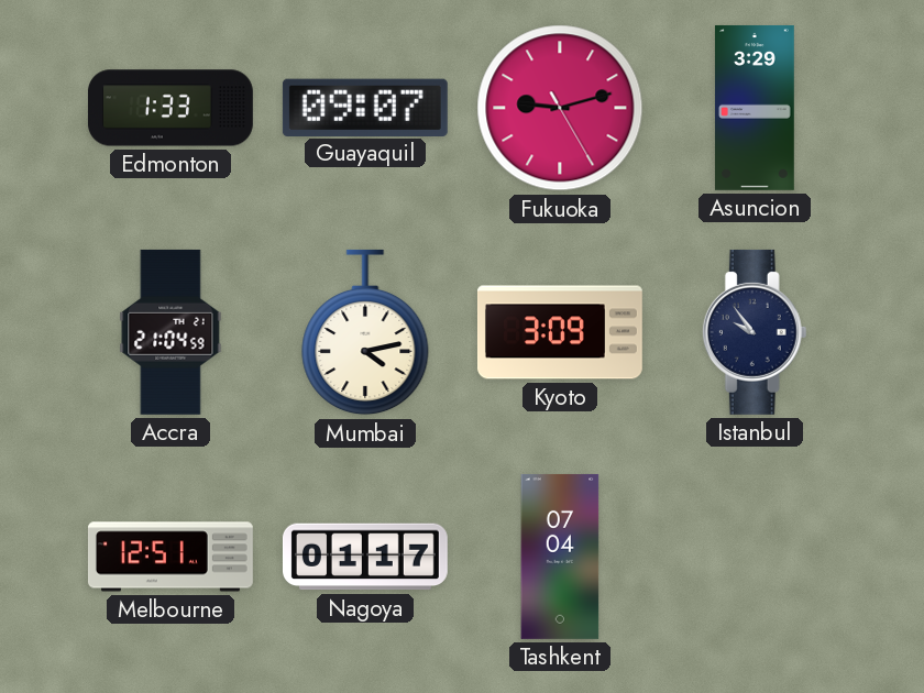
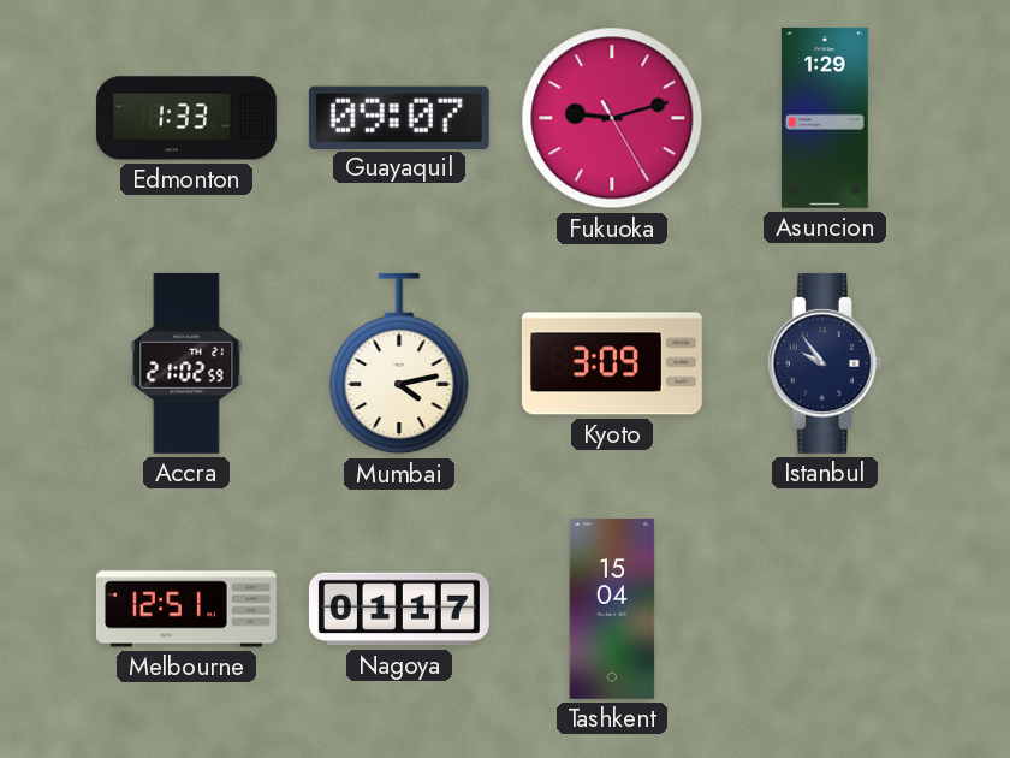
Asuncion: 3:29 -> 1:29 (825, 118)
Accra: 21:04 -> 21:02 (186, 363)
Tashkent: 07:04 -> 15:04 (612, 609)
